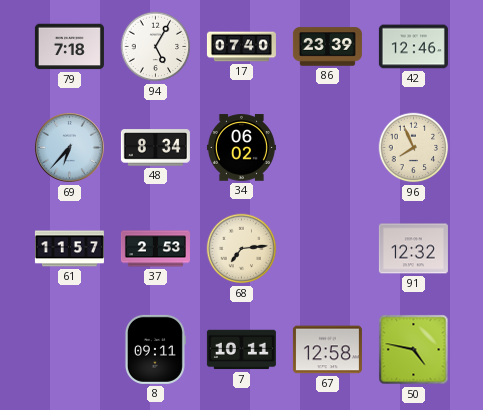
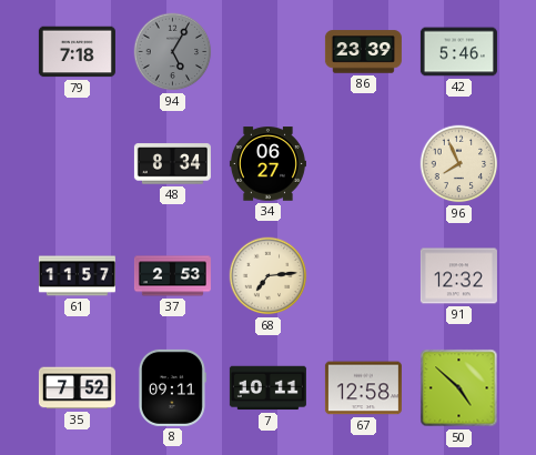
94 dial: white -> grey (173, 52)
17: 07:40 -> none (241, 47)
42: 12:46 -> 5:46 (458, 52)
69: 6:37 -> none (70, 148)
34: 06:02 -> 06:27 (267, 164)
35: none -> 7:52 (77, 388)
50: 4:47 -> 4:52 (459, 388)
